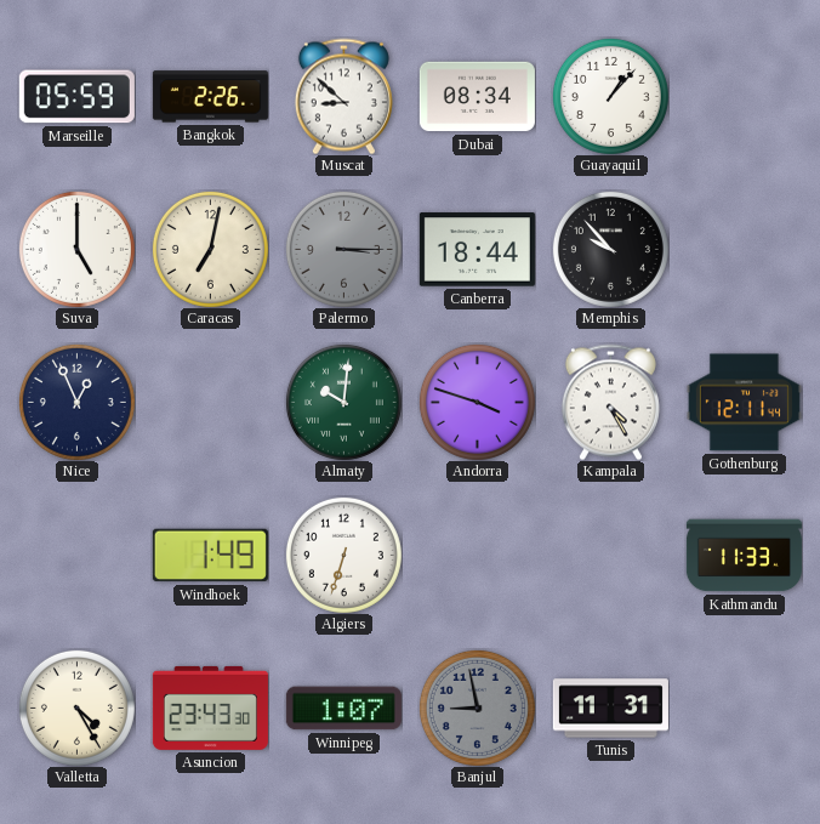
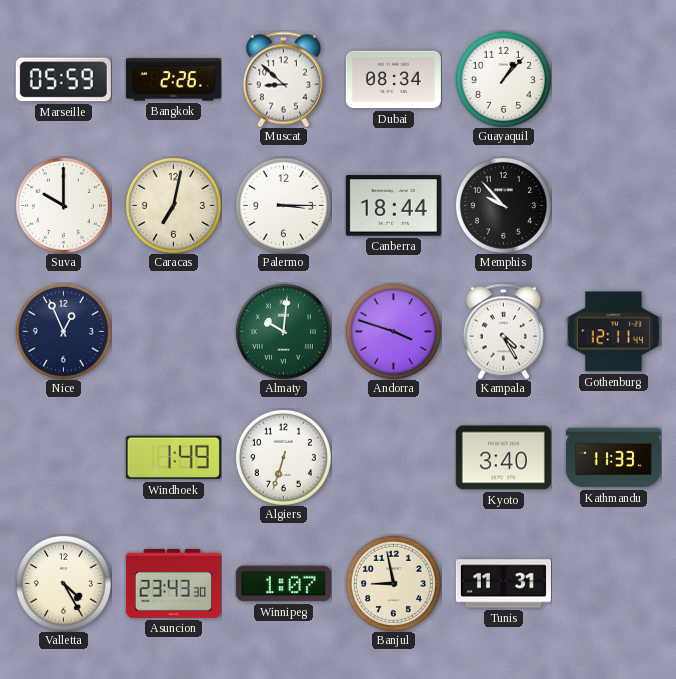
Suva: 5:00 -> 10:00 (63, 205)
Palermo dial: grey -> white (283, 205)
Kyoto: none -> 3:40 (503, 458)
Banjul dial: grey -> cream (393, 583)
